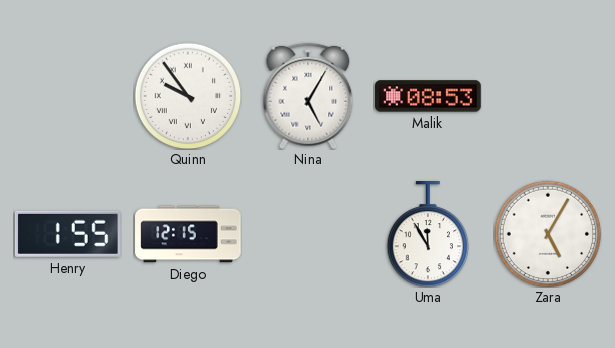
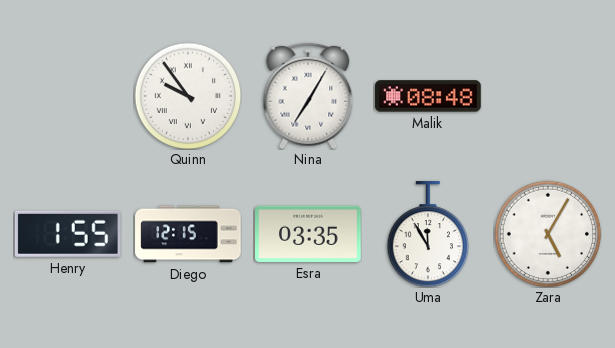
Nina: 5:05 -> 7:05 (308, 96)
Malik: 08:53 -> 08:48 (428, 96)
Esra: none -> 03:35 (308, 234)
